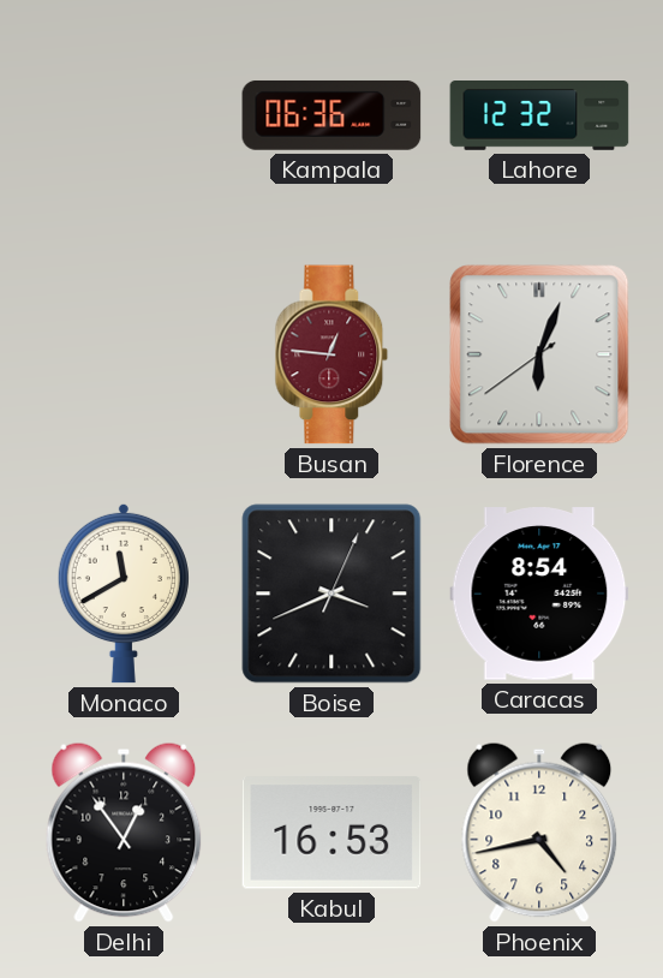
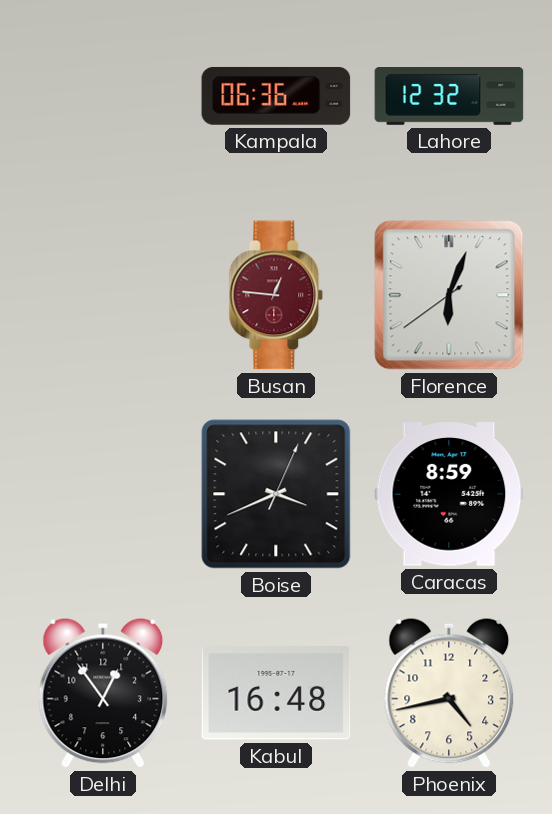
Monaco: 11:40 -> none (124, 594)
Caracas: 8:54 -> 8:59 (449, 494)
Kabul: 16:53 -> 16:48 (276, 693)
